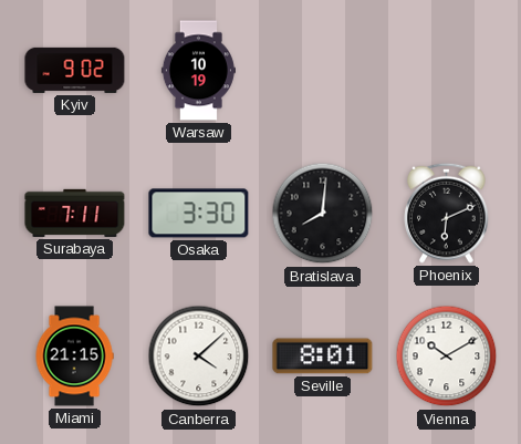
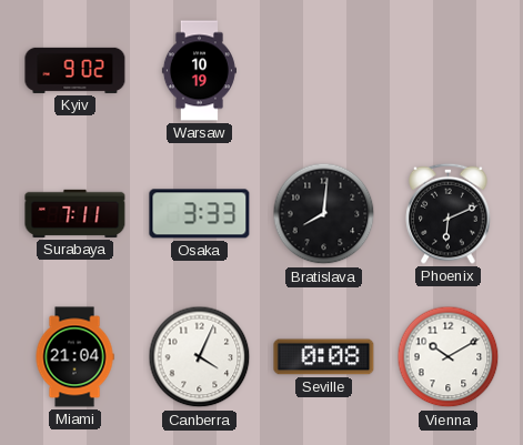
Osaka: 3:30 -> 3:33 (200, 214)
Miami: 21:15 -> 21:04 (74, 357)
Canberra: 4:08 -> 4:04 (200, 357)
Seville: 8:01 -> 0:08 (324, 357)
